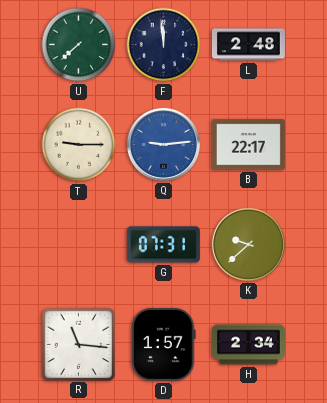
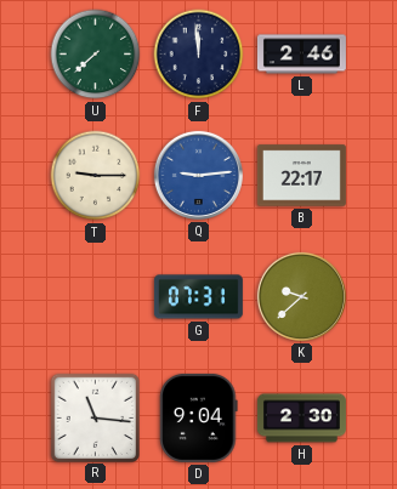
L: 2:48 -> 2:46 (301, 55)
D: 1:57 -> 9:04 (199, 417)
H: 2:34 -> 2:30 (301, 419)
